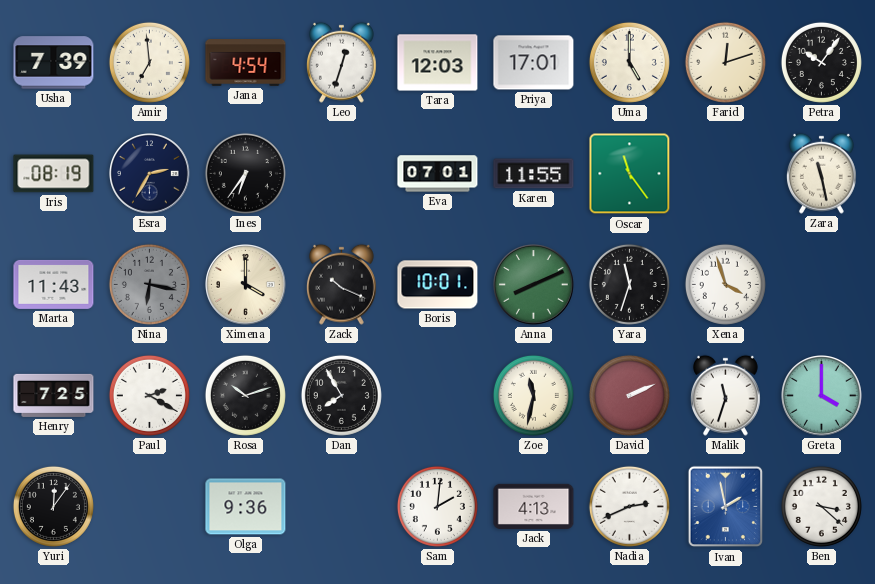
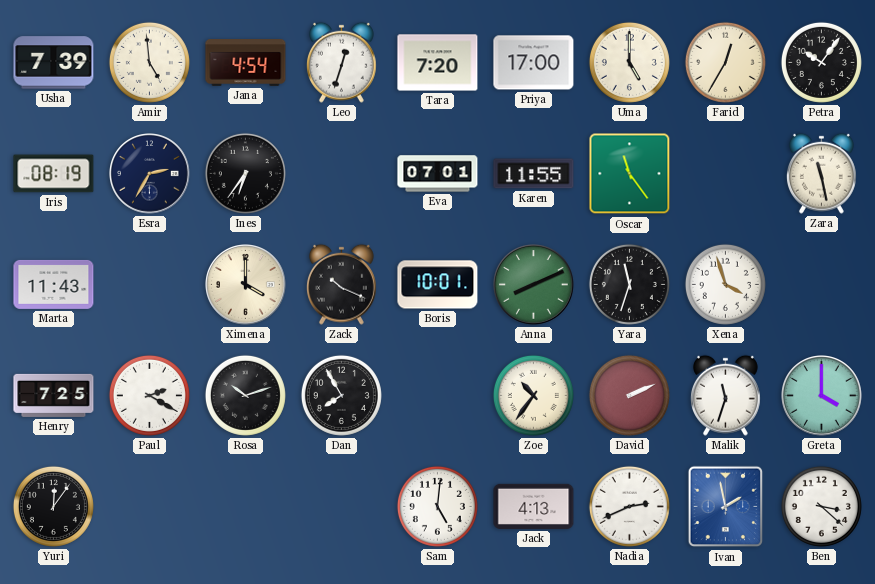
Amir: 6:59 -> 4:59 (149, 62)
Tara: 12:03 -> 7:20 (438, 63)
Priya: 17:01 -> 17:00 (534, 63)
Farid: 12:12 -> 12:35 (725, 62)
Nina: 6:17 -> none (149, 284)
Zoe: 11:32 -> 10:36 (533, 395)
Olga: 9:36 -> none (246, 507)
Sam: 2:01 -> 5:01 (437, 506)
